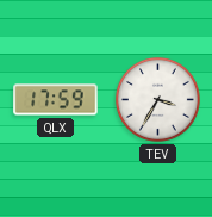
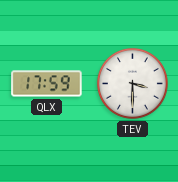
TEV: 3:35 -> 3:30 (132, 83)
